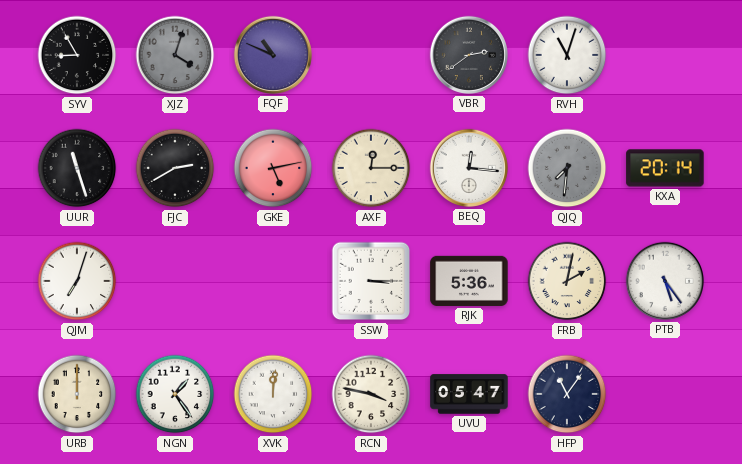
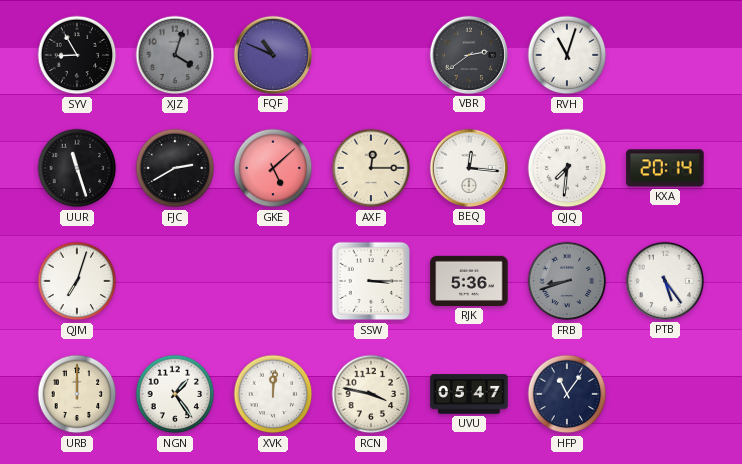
GKE: 5:13 -> 5:08 (273, 168)
QJQ dial: grey -> white (567, 168)
FRB: 2:02 -> 8:42 (567, 281)
FRB dial: cream -> grey (567, 281)
